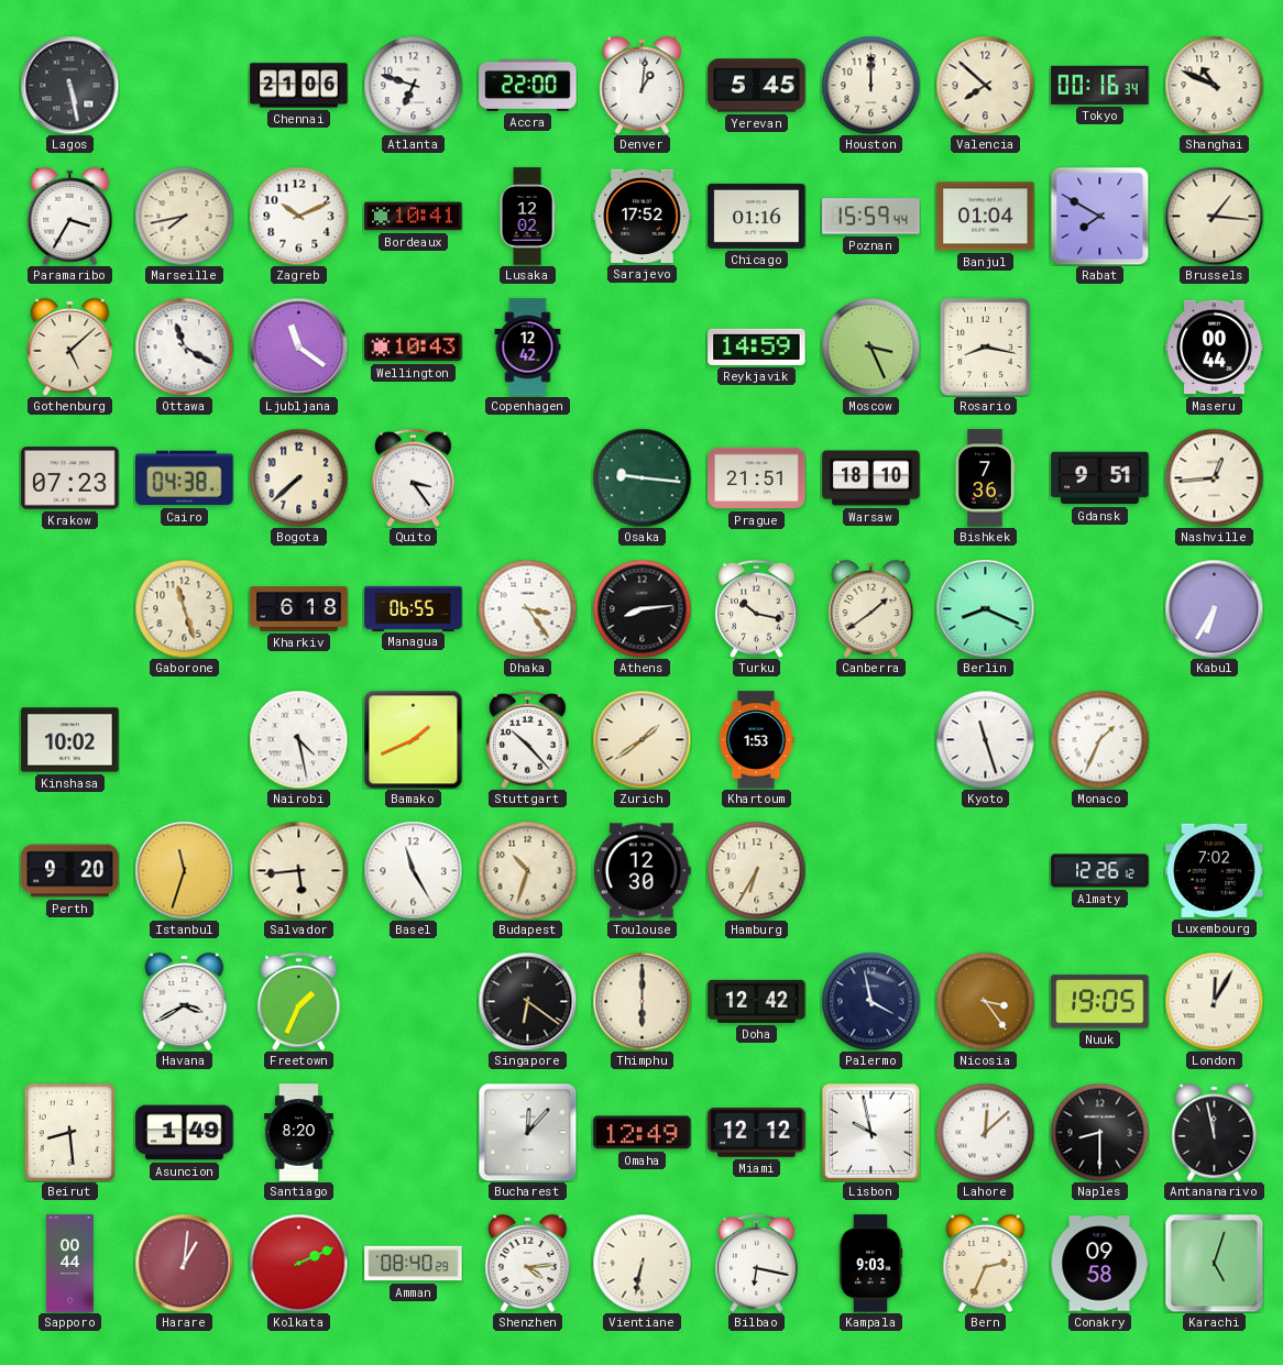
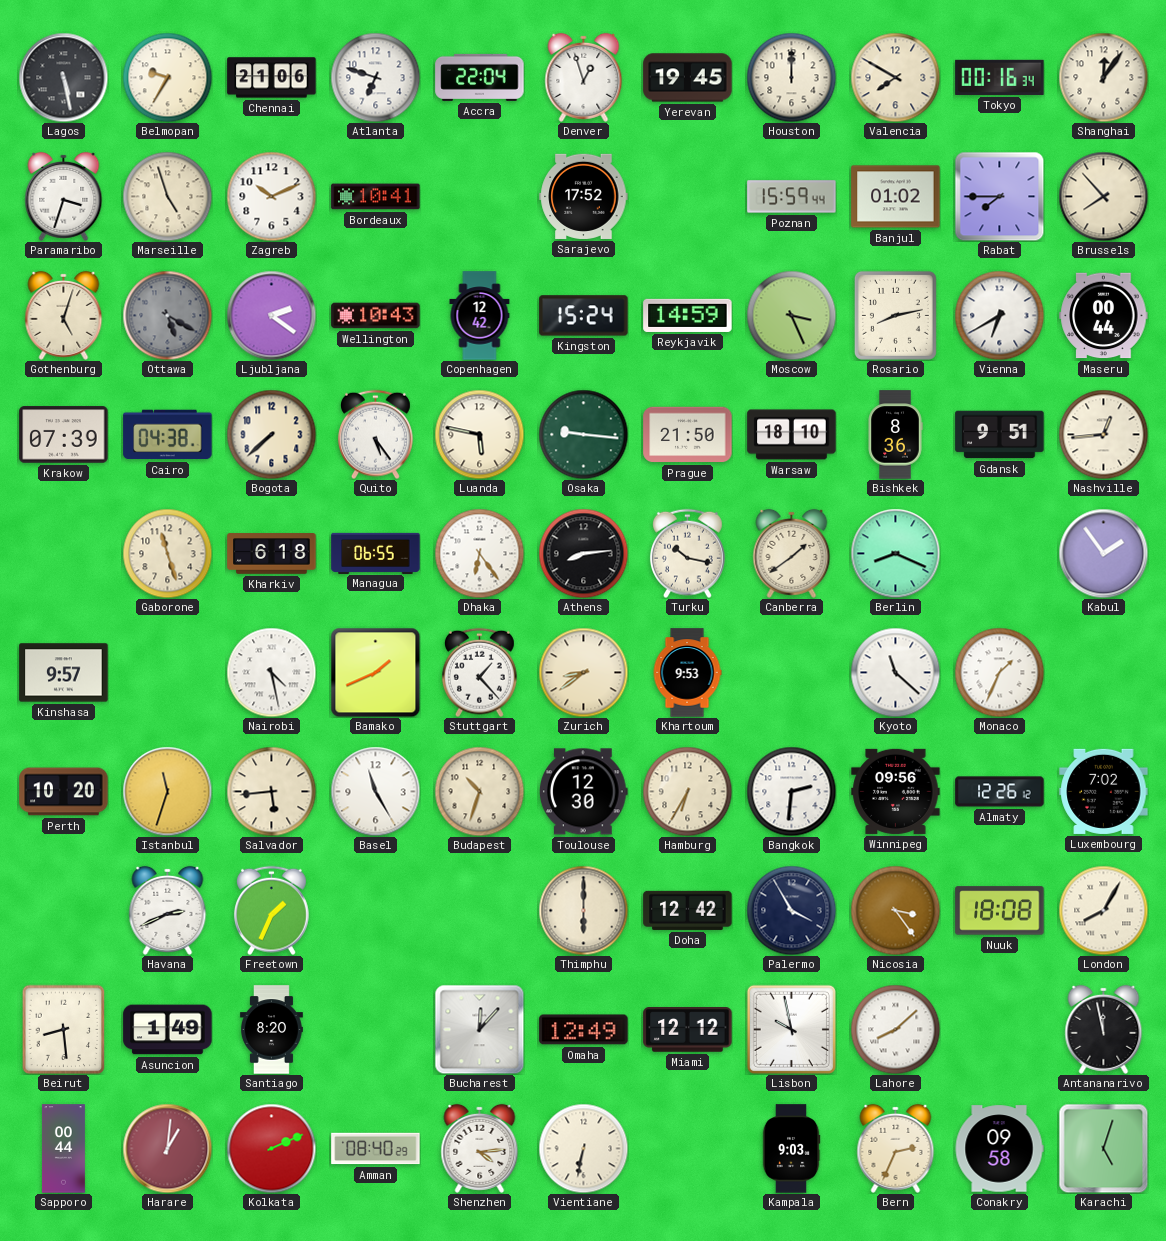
Belmopan: none -> 9:35 (167, 77)
Accra: 22:00 -> 22:04 (480, 77)
Denver: 1:01 -> 12:57 (584, 77)
Yerevan: 5:45 -> 19:45 (688, 78)
Valencia: 7:52 -> 7:50 (895, 77)
Shanghai: 10:49 -> 12:06 (1103, 77)
Paramaribo: 3:35 -> 3:33 (64, 196)
Marseille: 7:43 -> 4:57 (167, 196)
Lusaka: 12:02 -> none (527, 217)
Chicago: 01:16 -> none (757, 216)
Banjul: 01:04 -> 01:02 (896, 197)
Rabat: 7:50 -> 7:45 (999, 196)
Brussels: 1:16 -> 7:53 (1103, 196)
Gothenburg: 5:08 -> 5:03 (64, 315)
Ottawa: 11:20 -> 5:20 (167, 315)
Ottawa dial: white -> grey (167, 315)
Ljubljana: 11:21 -> 2:21 (271, 315)
Kingston: none -> 15:24 (584, 316)
Rosario: 8:17 -> 8:13 (895, 315)
Vienna: none -> 6:40 (999, 315)
Krakow: 07:23 -> 07:39 (64, 435)
Quito: 3:24 -> 5:24 (375, 434)
Luanda: none -> 5:47 (479, 434)
Prague: 21:51 -> 21:50 (688, 435)
Bishkek: 7:36 -> 8:36 (895, 435)
Dhaka: 3:24 -> 6:24 (479, 553)
Kabul: 6:35 -> 1:54 (1103, 553)
Kinshasa: 10:02 -> 9:57 (64, 673)
Stuttgart: 10:23 -> 1:23 (479, 672)
Zurich: 1:39 -> 8:39 (583, 672)
Khartoum: 1:53 -> 9:53 (687, 673)
Kyoto: 11:27 -> 11:22 (895, 672)
Perth: 9:20 -> 10:20 (64, 792)
Bangkok: none -> 2:31 (791, 791)
Winnipeg: none -> 09:56 (896, 791)
Havana: 3:40 -> 2:41 (168, 910)
Singapore: 6:21 -> none (527, 1001)
Palermo: 3:58 -> 3:55 (791, 910)
Nuuk: 19:05 -> 18:08 (1000, 911)
London: 12:05 -> 8:05 (1103, 910)
Lahore: 12:08 -> 8:08 (895, 1029)
Naples: 8:30 -> none (1099, 1132)
Bilbao: 6:17 -> none (756, 1263)
